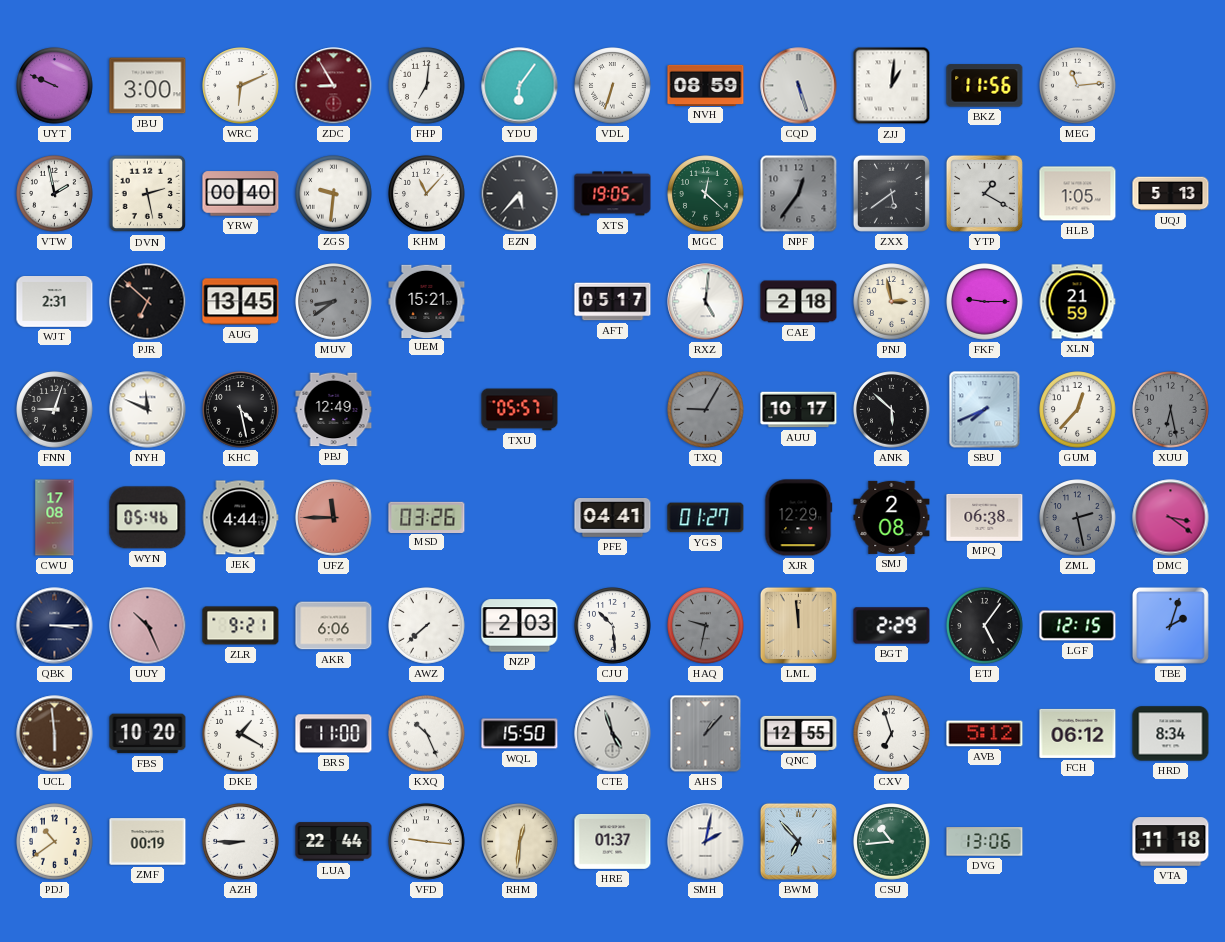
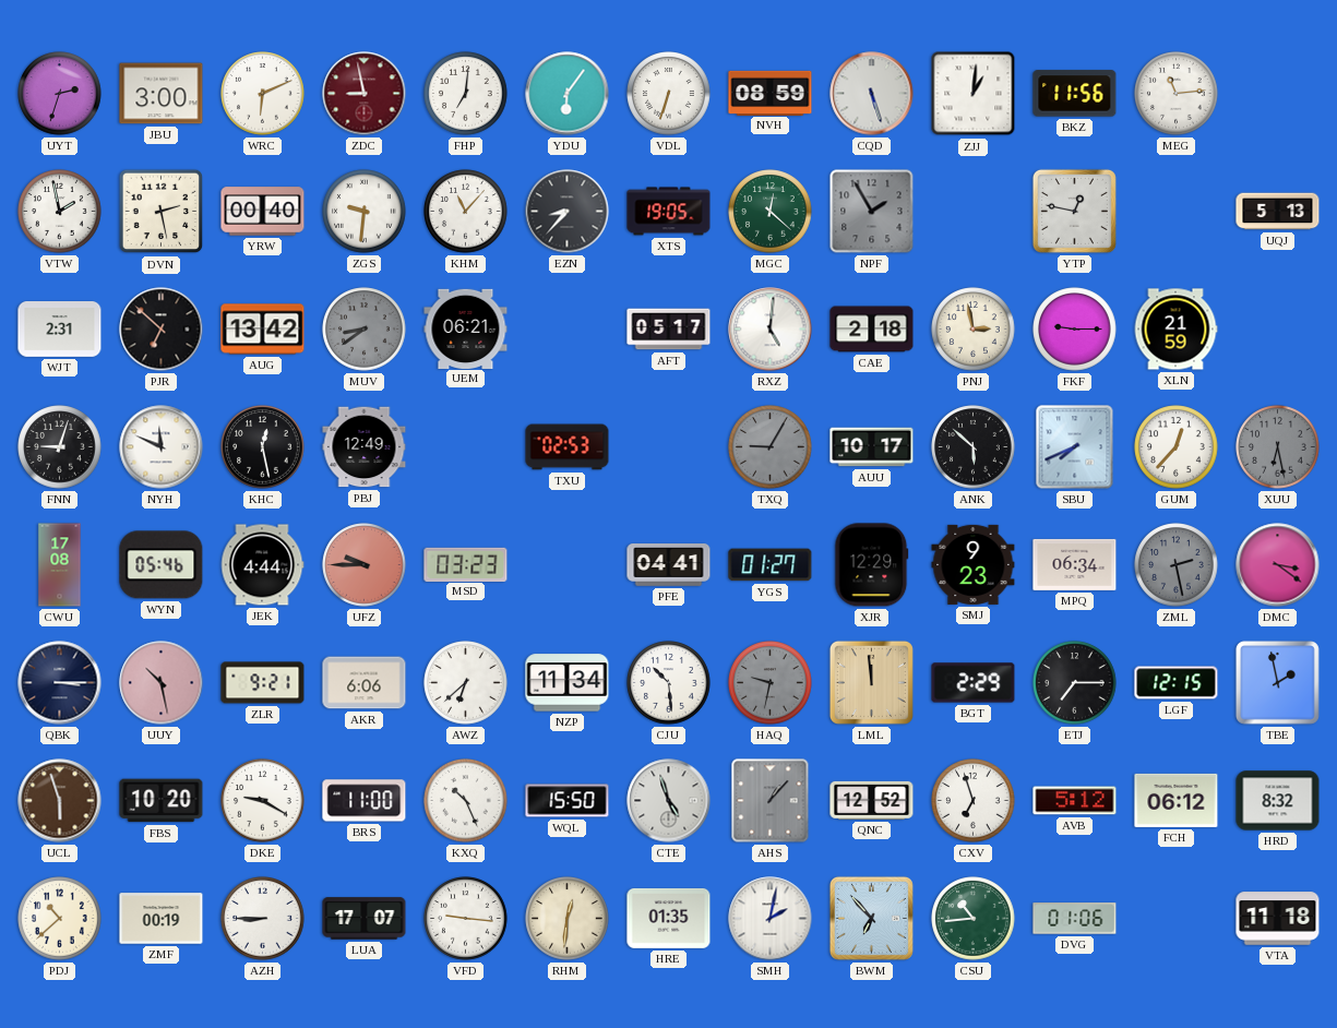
UYT: 9:49 -> 2:33 (60, 94)
ZDC: 8:55 -> 8:58 (365, 94)
EZN: 5:37 -> 8:37 (568, 212)
NPF: 12:36 -> 1:55 (872, 212)
ZXX: 5:39 -> none (891, 193)
YTP: 1:20 -> 12:47 (1074, 211)
HLB: 1:05 -> none (1078, 194)
AUG: 13:45 -> 13:42 (263, 330)
UEM: 15:21 -> 06:21 (466, 328)
KHC: 4:28 -> 12:28 (263, 447)
TXU: 05:57 -> 02:53 (568, 447)
UFZ: 11:45 -> 9:45 (365, 565)
MSD: 03:26 -> 03:23 (466, 564)
SMJ: 2:08 -> 9:23 (974, 564)
MPQ: 06:38 -> 06:34 (1075, 564)
UUY: 10:26 -> 10:28 (162, 683)
AWZ: 7:38 -> 6:38 (466, 683)
NZP: 2:03 -> 11:34 (568, 683)
ETJ: 5:06 -> 7:15 (1075, 683)
TBE: 2:03 -> 1:58 (1277, 682)
UCL: 5:59 -> 5:57 (60, 801)
DKE: 1:20 -> 9:20 (263, 801)
QNC: 12:55 -> 12:52 (872, 800)
HRD: 8:34 -> 8:32 (1278, 801)
PDJ: 10:39 -> 10:38 (60, 919)
LUA: 22:44 -> 17:07 (365, 919)
HRE: 01:37 -> 01:35 (669, 919)
DVG: 13:06 -> 01:06 (1075, 919)
